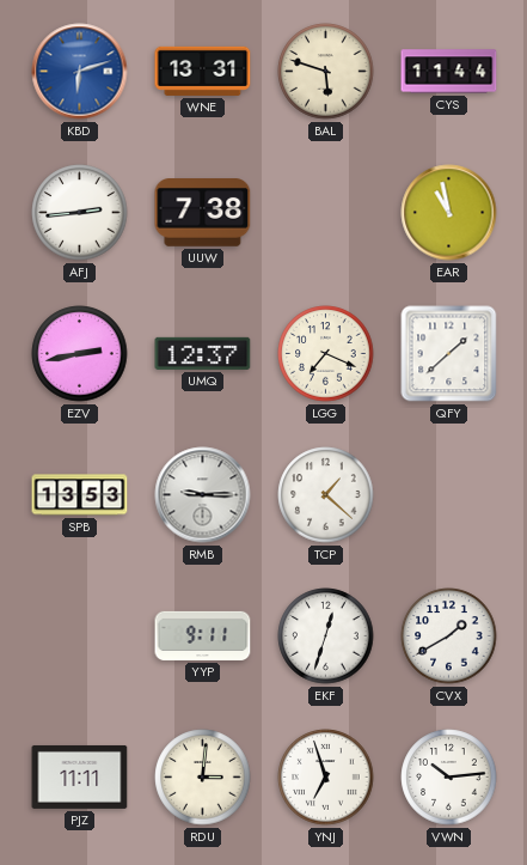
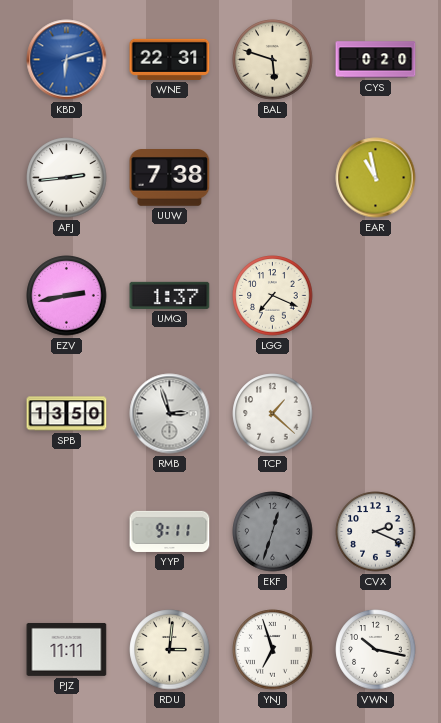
WNE: 13:31 -> 22:31 (170, 59)
CYS: 11:44 -> 0:20 (376, 60)
UMQ: 12:37 -> 1:37 (170, 295)
QFY: 1:38 -> none (449, 354)
SPB: 13:53 -> 13:50 (67, 414)
RMB: 9:15 -> 2:57 (170, 414)
EKF dial: white -> grey (273, 532)
CVX: 1:40 -> 2:19 (376, 532)
VWN: 10:14 -> 10:17 (376, 650)
